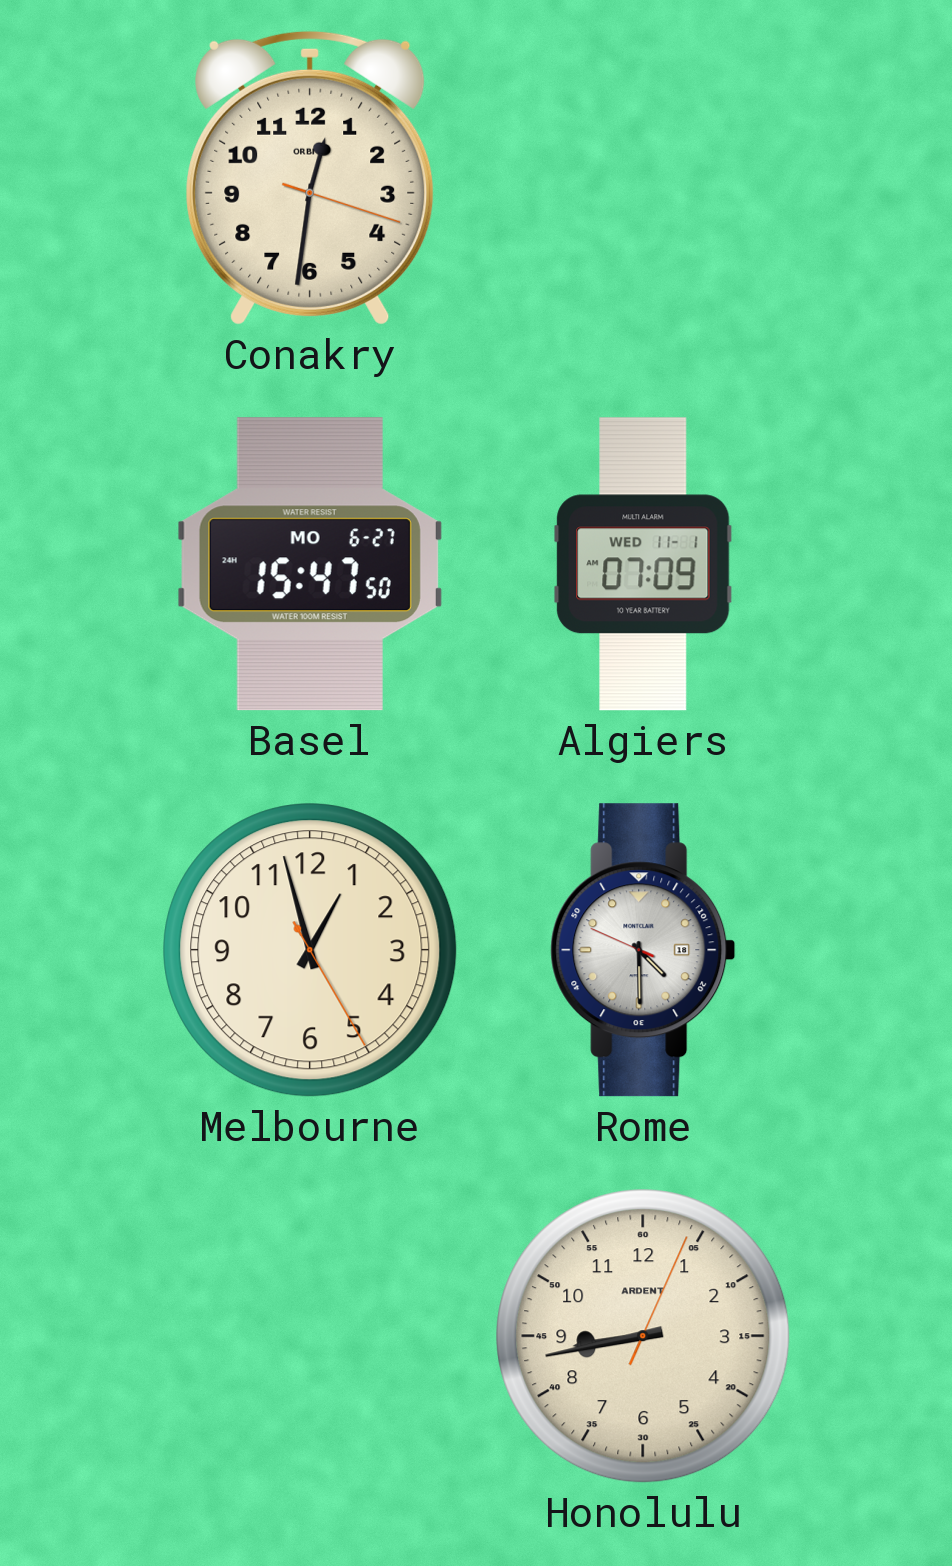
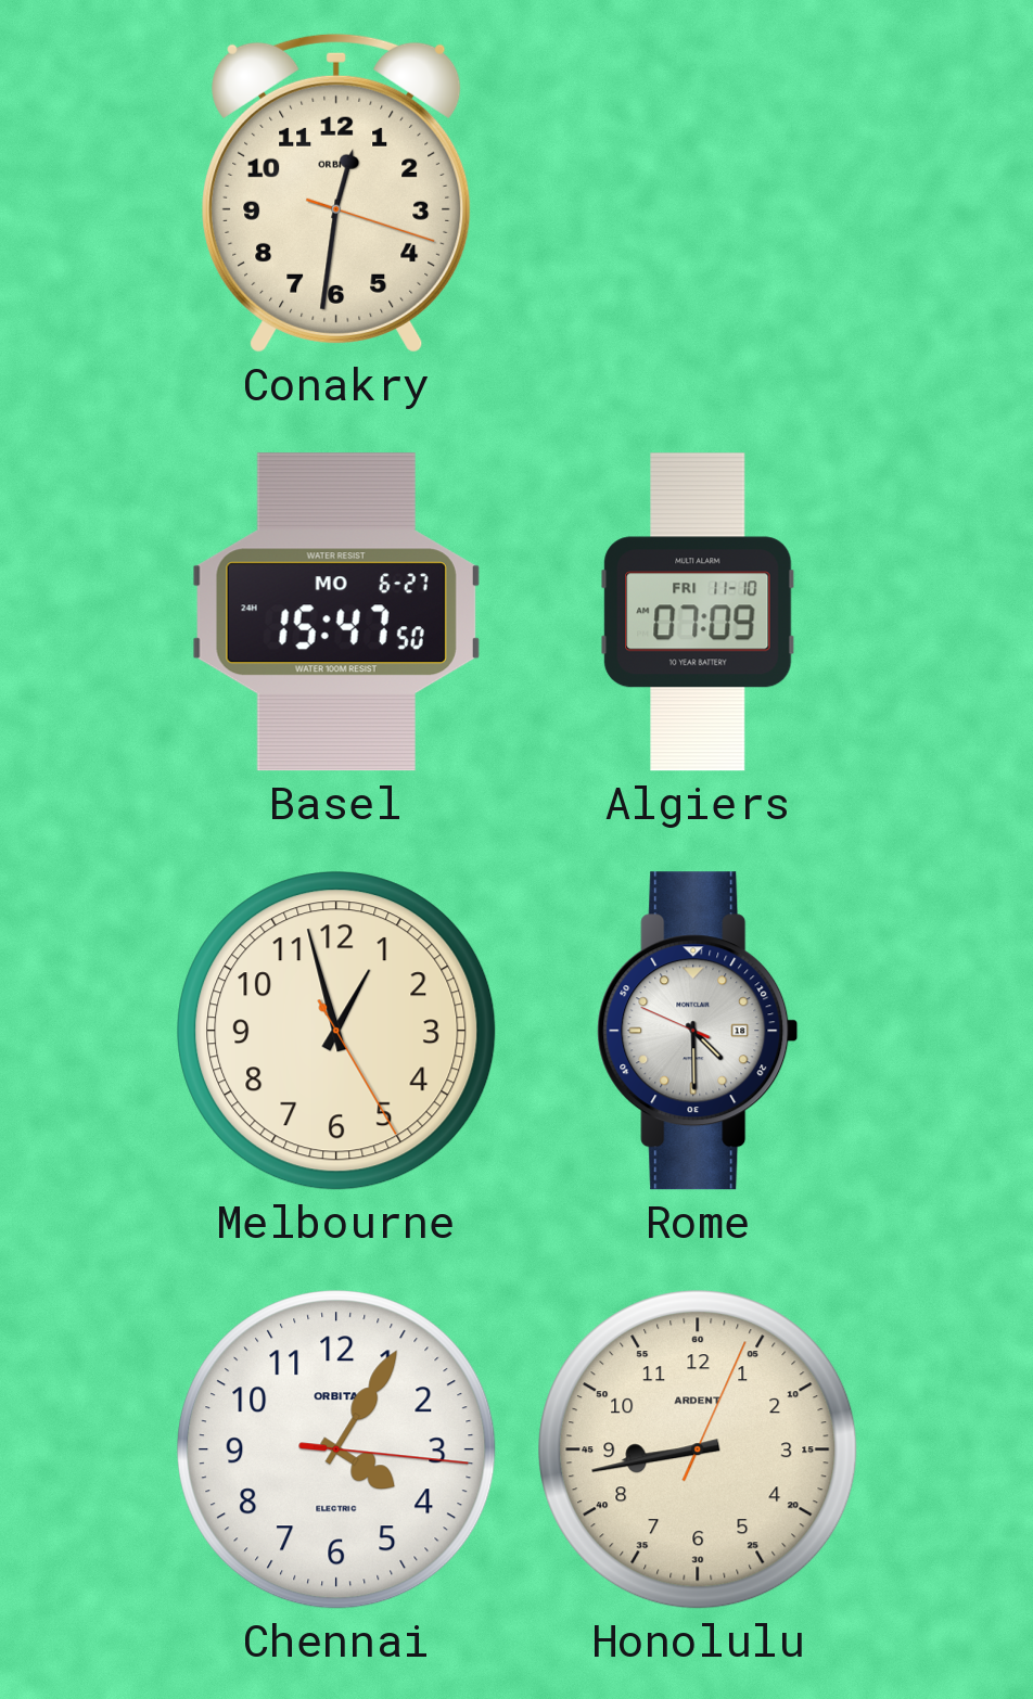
Algiers date: WED 11-1 -> FRI 11-10 (698, 612)
Chennai: none -> 4:05 (336, 1449)
